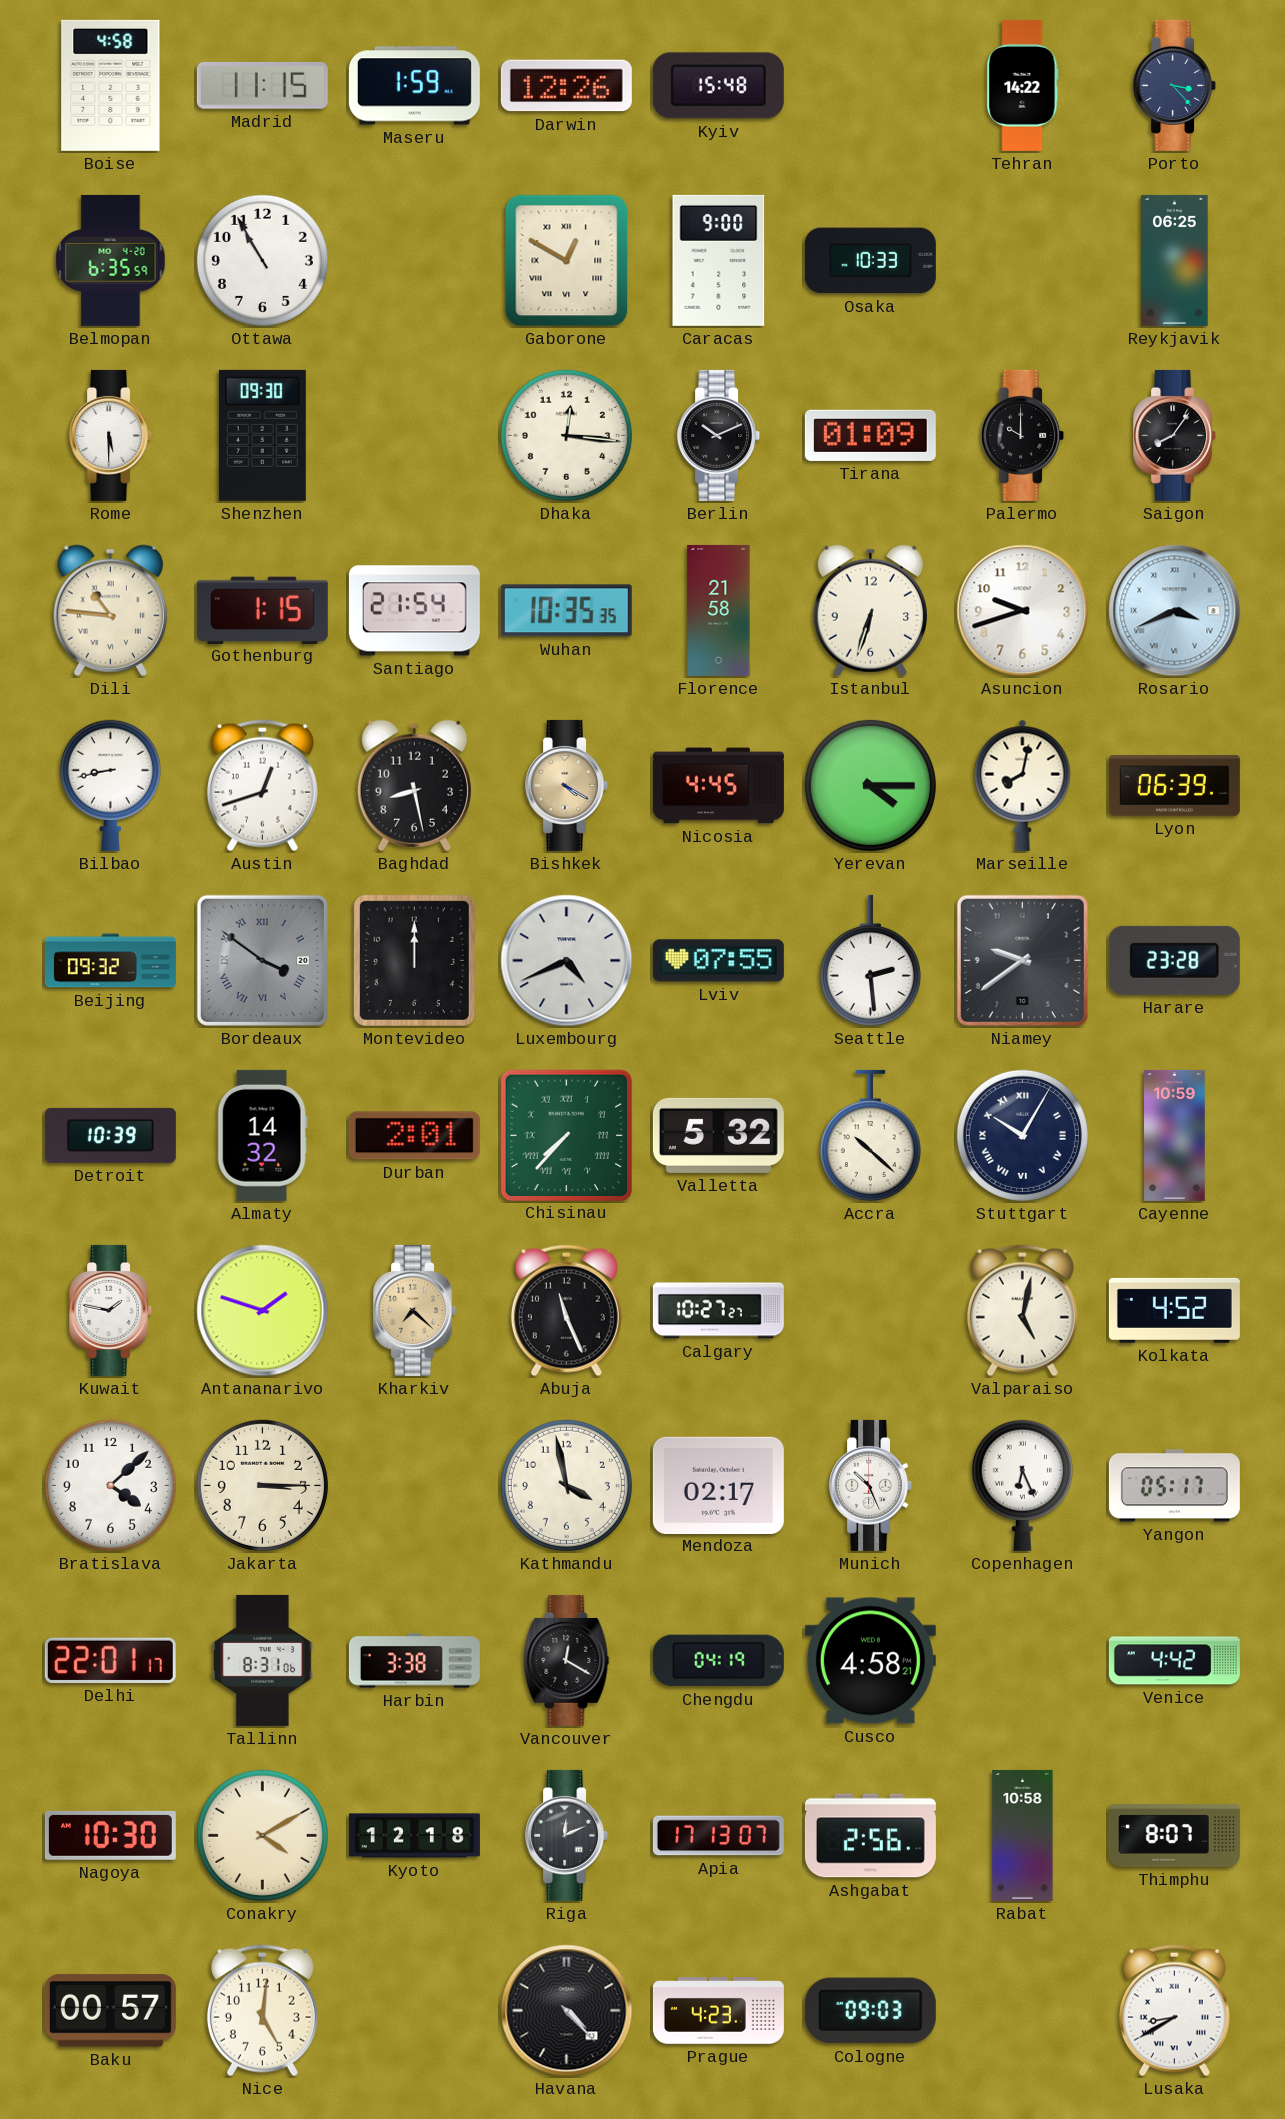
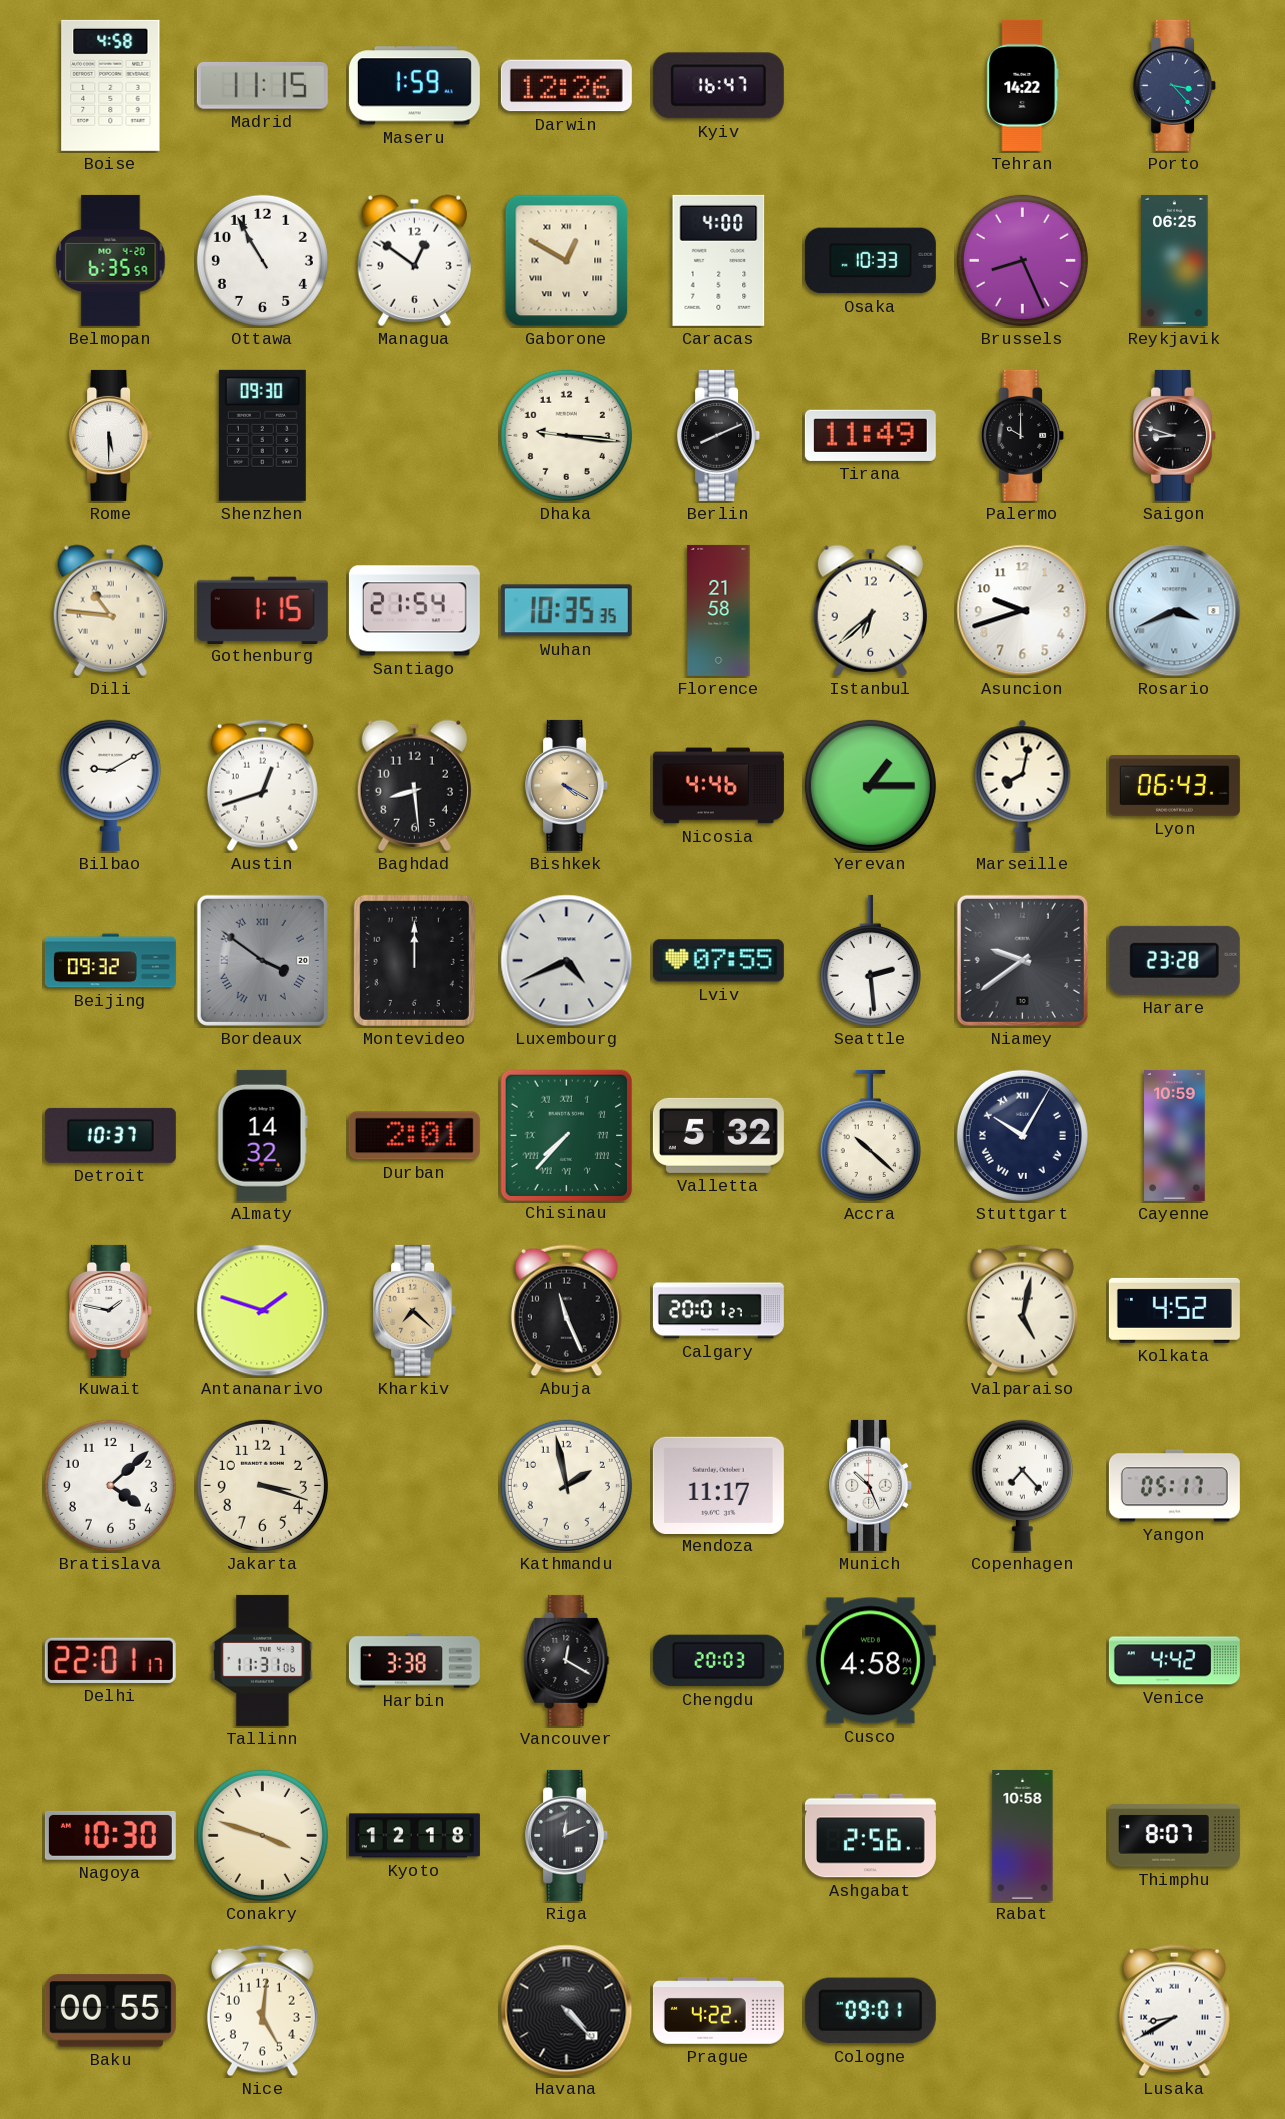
Kyiv: 15:48 -> 16:47 (718, 86)
Managua: none -> 12:51 (414, 260)
Caracas: 9:00 -> 4:00 (719, 260)
Brussels: none -> 8:26 (1022, 260)
Dhaka: 12:16 -> 9:16 (566, 435)
Berlin: 10:11 -> 8:11 (719, 435)
Tirana: 01:09 -> 11:49 (870, 435)
Saigon: 8:06 -> 8:48 (1175, 435)
Istanbul: 6:33 -> 6:38 (870, 610)
Bilbao: 8:43 -> 9:10 (110, 785)
Baghdad: 8:28 -> 8:29 (414, 785)
Nicosia: 4:45 -> 4:46 (718, 786)
Yerevan: 4:15 -> 1:15 (870, 785)
Lyon: 06:39 -> 06:43 (1174, 786)
Detroit: 10:39 -> 10:37 (110, 1135)
Calgary: 10:27 -> 20:01 (718, 1311)
Jakarta: 3:15 -> 3:18 (262, 1485)
Kathmandu: 3:58 -> 1:58 (566, 1485)
Mendoza: 02:17 -> 11:17 (718, 1485)
Copenhagen: 6:26 -> 7:23 (1022, 1485)
Tallinn: 8:31 -> 11:31 (263, 1660)
Chengdu: 04:19 -> 20:03 (718, 1661)
Conakry: 4:10 -> 3:48 (262, 1835)
Apia: 17:13 -> none (718, 1836)
Baku: 00:57 -> 00:55 (110, 2011)
Prague: 4:23 -> 4:22 (718, 2011)
Cologne: 09:03 -> 09:01 (870, 2011)
